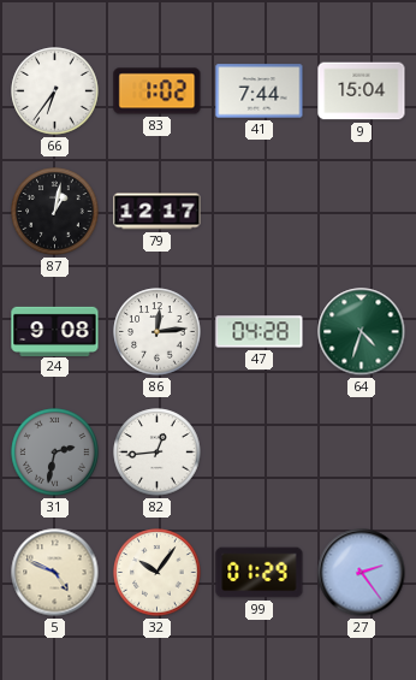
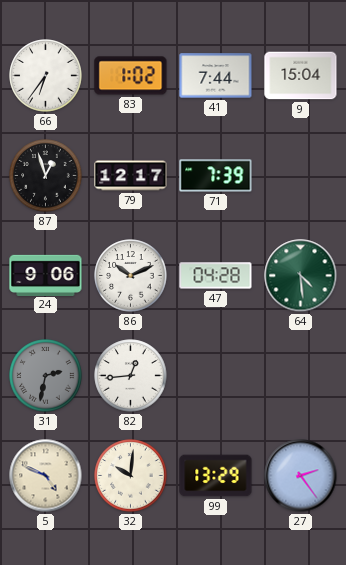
87: 1:02 -> 12:57 (46, 176)
71: none -> 7:39 (216, 176)
24: 9:08 -> 9:06 (46, 275)
86: 12:14 -> 10:11 (131, 276)
64: 4:33 -> 4:29 (301, 276)
32: 10:06 -> 10:01 (131, 476)
99: 01:29 -> 13:29 (216, 476)
